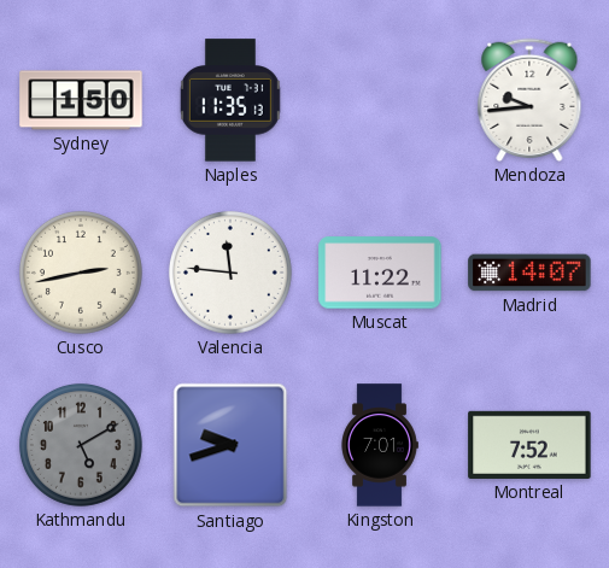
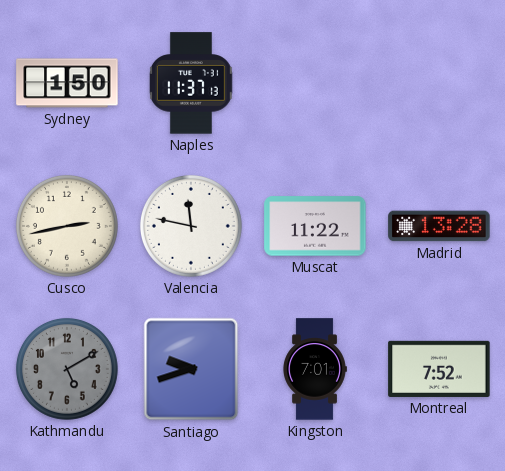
Naples: 11:35 -> 11:37 (191, 83)
Mendoza: 9:44 -> none (529, 100)
Valencia: 11:46 -> 11:47 (191, 226)
Madrid: 14:07 -> 13:28 (439, 226)
